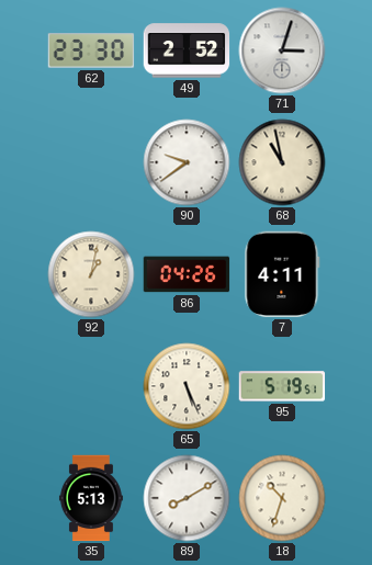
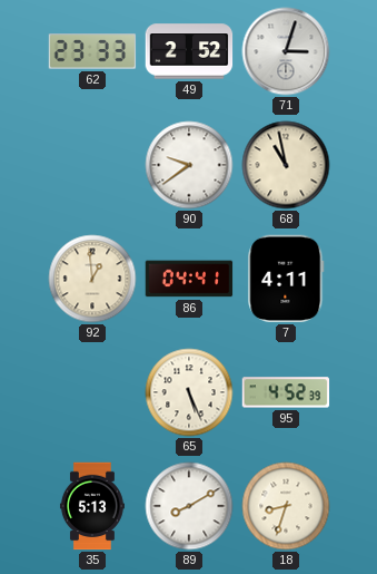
62: 23:30 -> 23:33 (92, 51)
92: 1:02 -> 12:59 (92, 279)
86: 04:26 -> 04:41 (189, 279)
95: 5:19 -> 4:52 (286, 392)
18: 10:33 -> 8:33 (286, 506)
